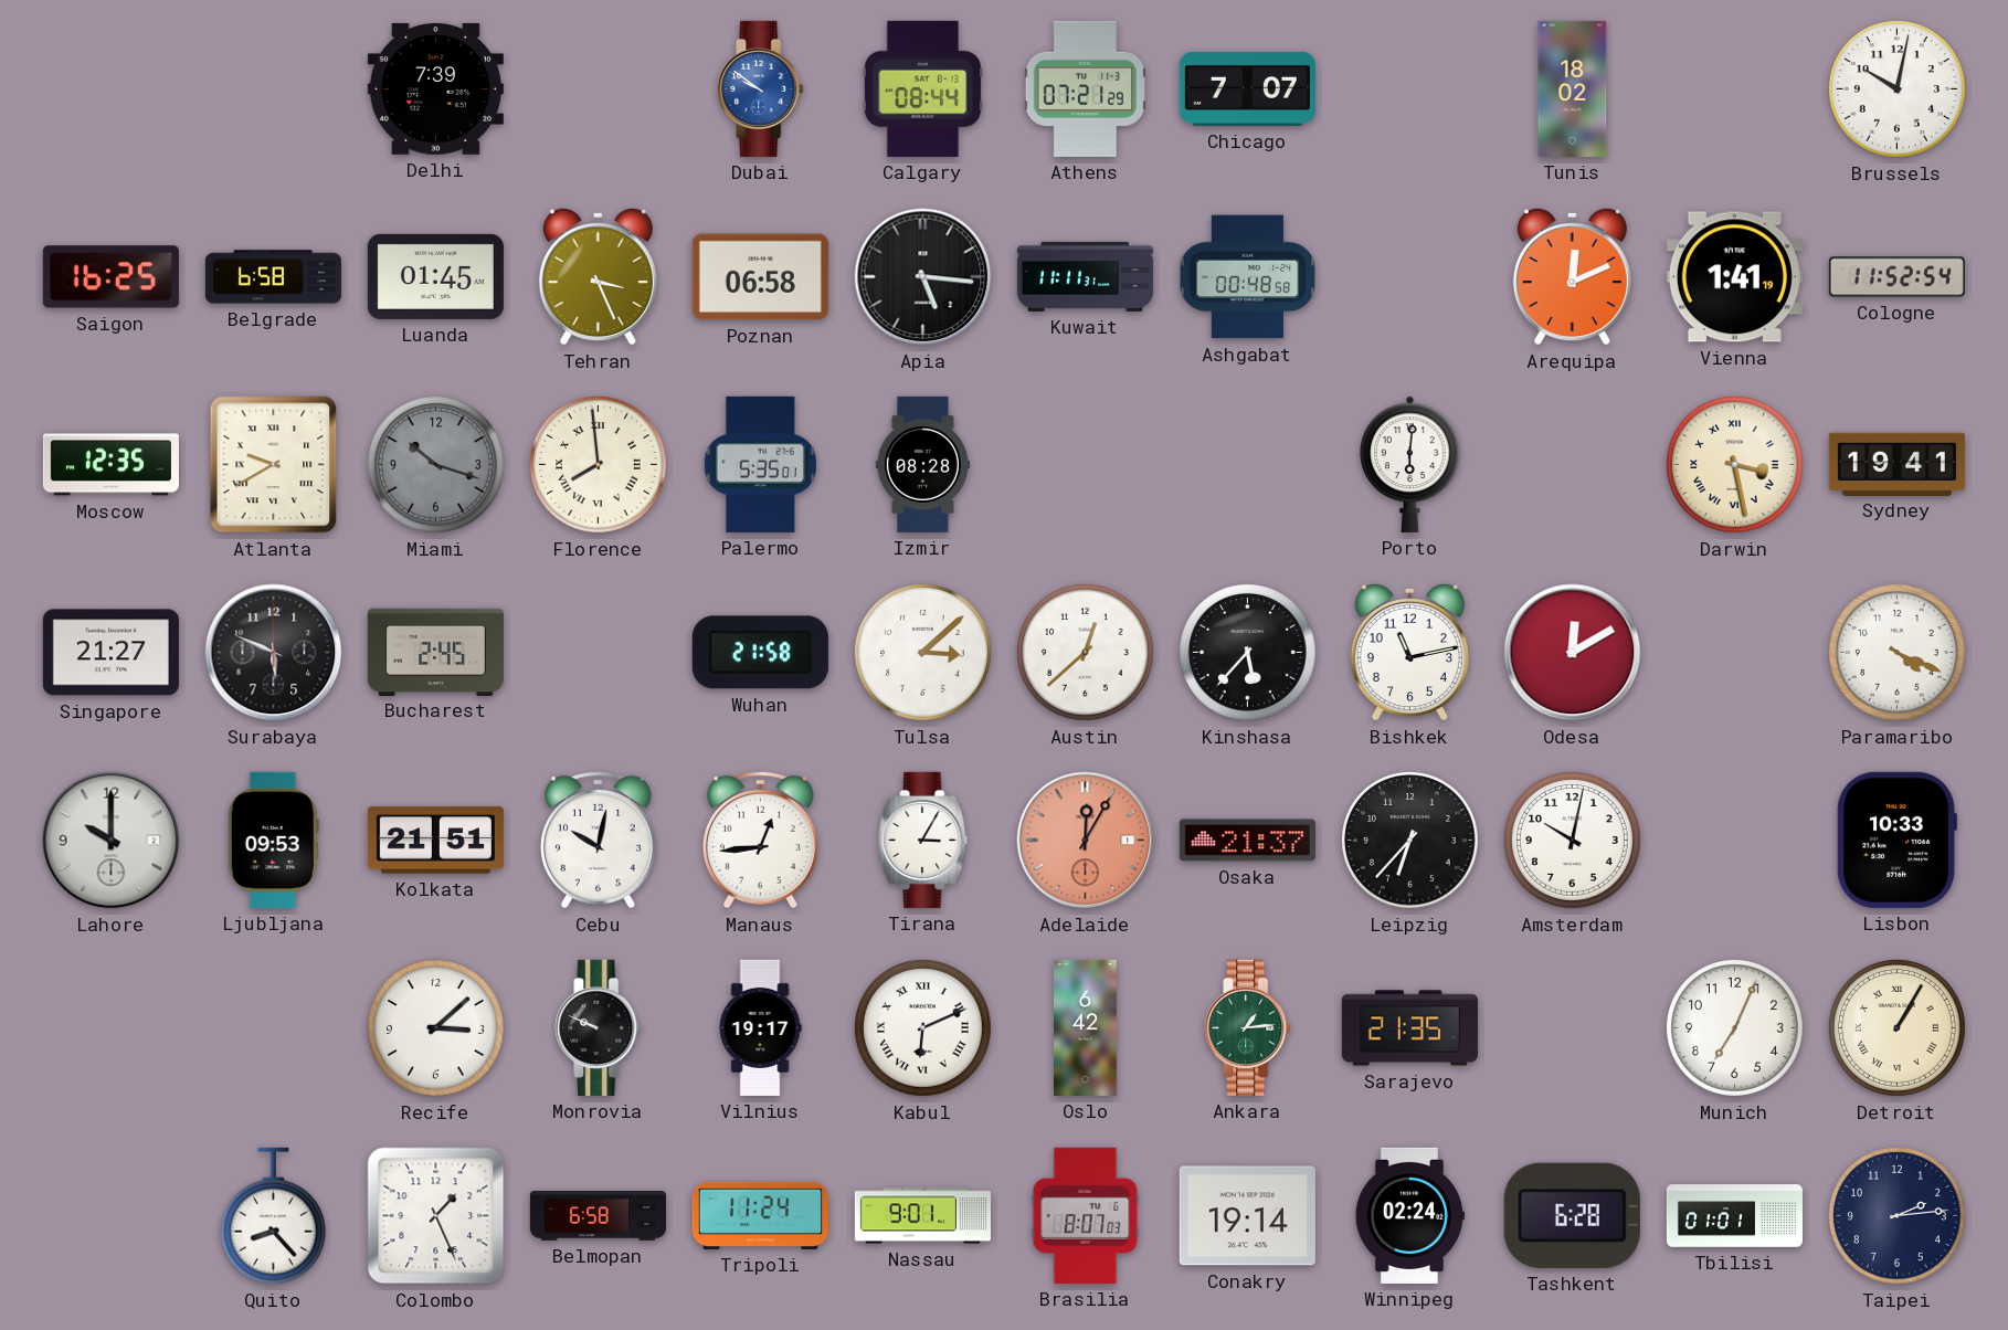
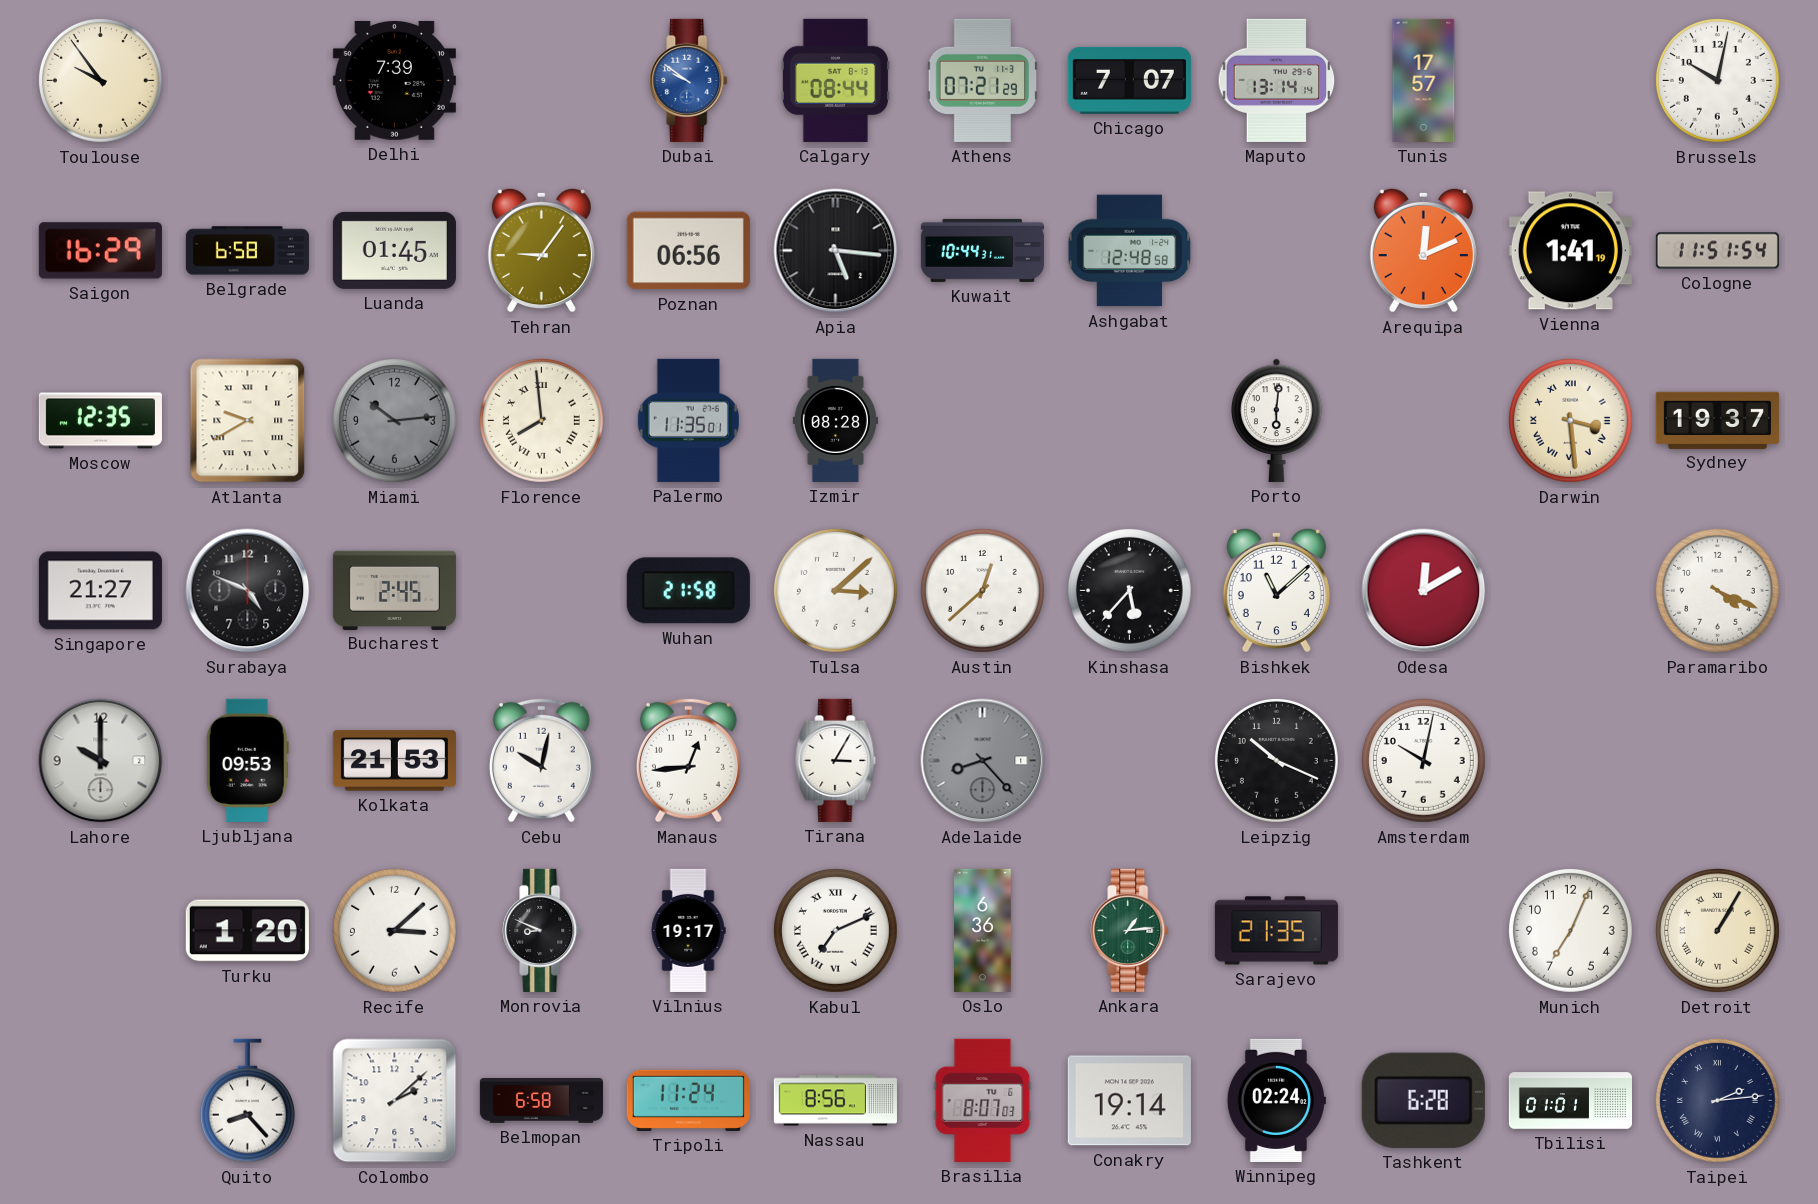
Toulouse: none -> 9:54 (100, 80)
Maputo: none -> 13:14 (1277, 80)
Tunis: 18:02 -> 17:57 (1424, 80)
Saigon: 16:25 -> 16:29 (100, 251)
Tehran: 3:26 -> 9:06 (541, 250)
Poznan: 06:58 -> 06:56 (688, 251)
Kuwait: 11:11 -> 10:44 (982, 250)
Ashgabat: 00:48 -> 12:48 (1130, 251)
Cologne: 11:52 -> 11:51 (1717, 251)
Miami: 10:18 -> 10:14 (394, 420)
Palermo: 5:35 -> 11:35 (688, 420)
Darwin: 3:28 -> 3:29 (1570, 420)
Sydney: 19:41 -> 19:37 (1717, 420)
Surabaya: 5:49 -> 4:49 (248, 591)
Bishkek: 11:13 -> 11:08 (1276, 590)
Kolkata: 21:51 -> 21:53 (394, 761)
Adelaide: 12:05 -> 8:23 (983, 761)
Adelaide dial: salmon -> grey (983, 761)
Osaka: 21:37 -> none (1247, 841)
Leipzig: 6:37 -> 10:19 (1276, 760)
Lisbon: 10:33 -> none (1896, 840)
Turku: none -> 1:20 (247, 931)
Monrovia: 9:49 -> 8:49 (542, 930)
Kabul: 6:11 -> 7:11 (835, 930)
Oslo: 6:42 -> 6:36 (983, 930)
Colombo: 1:26 -> 2:08 (395, 1101)
Nassau: 9:01 -> 8:56 (835, 1101)
Taipei numerals: Arabic -> Roman (1717, 1100)
